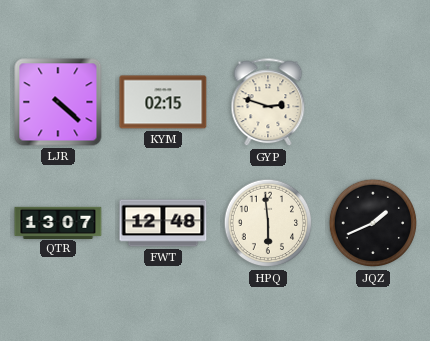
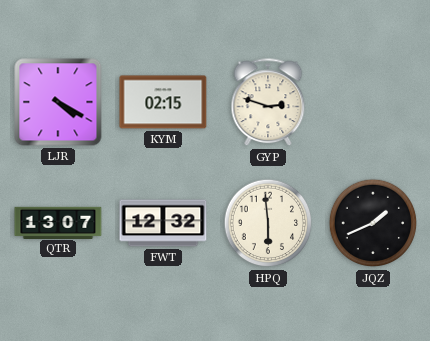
LJR: 4:22 -> 4:20 (58, 102)
FWT: 12:48 -> 12:32 (163, 223)
